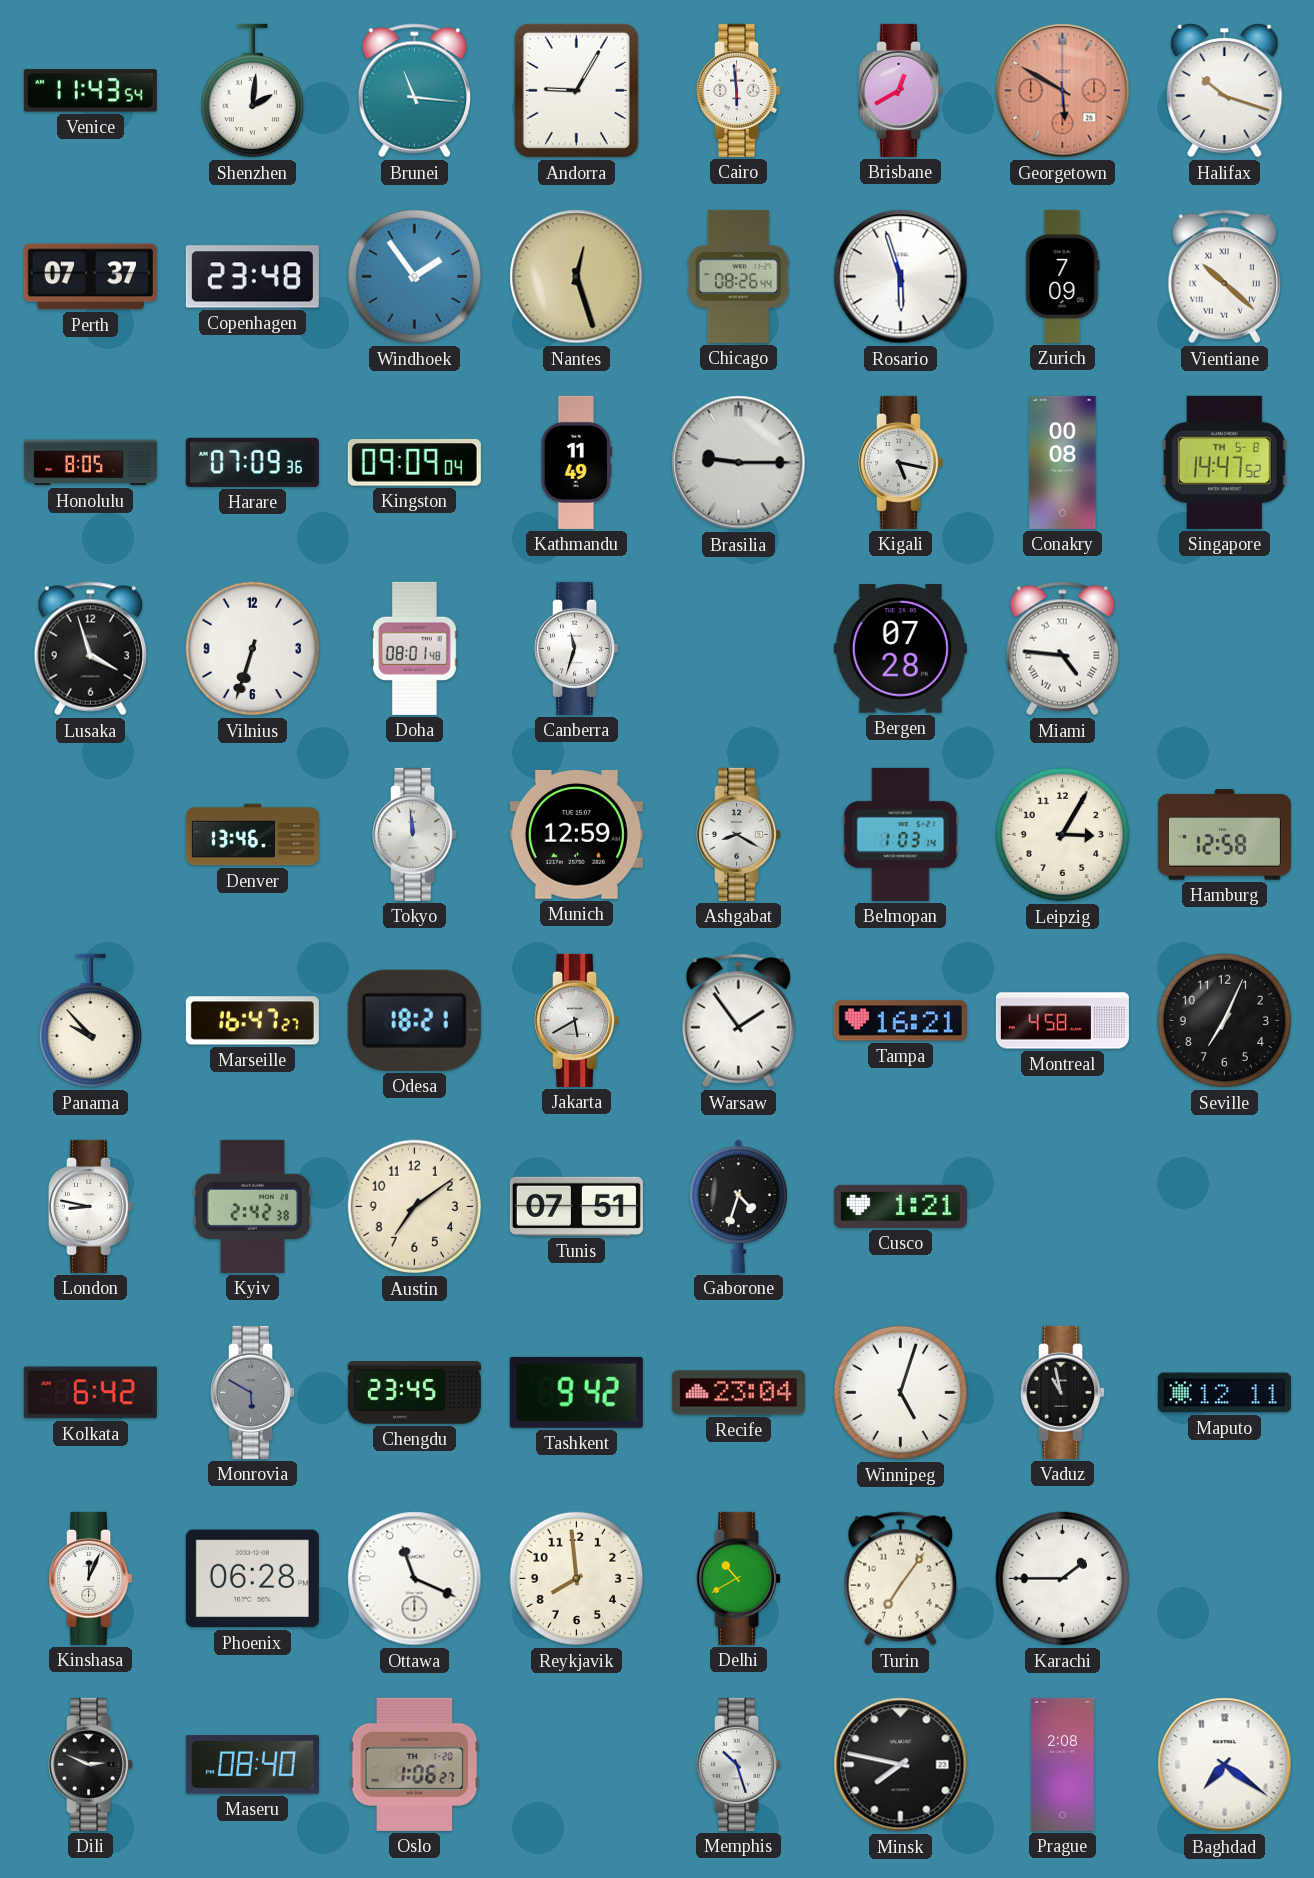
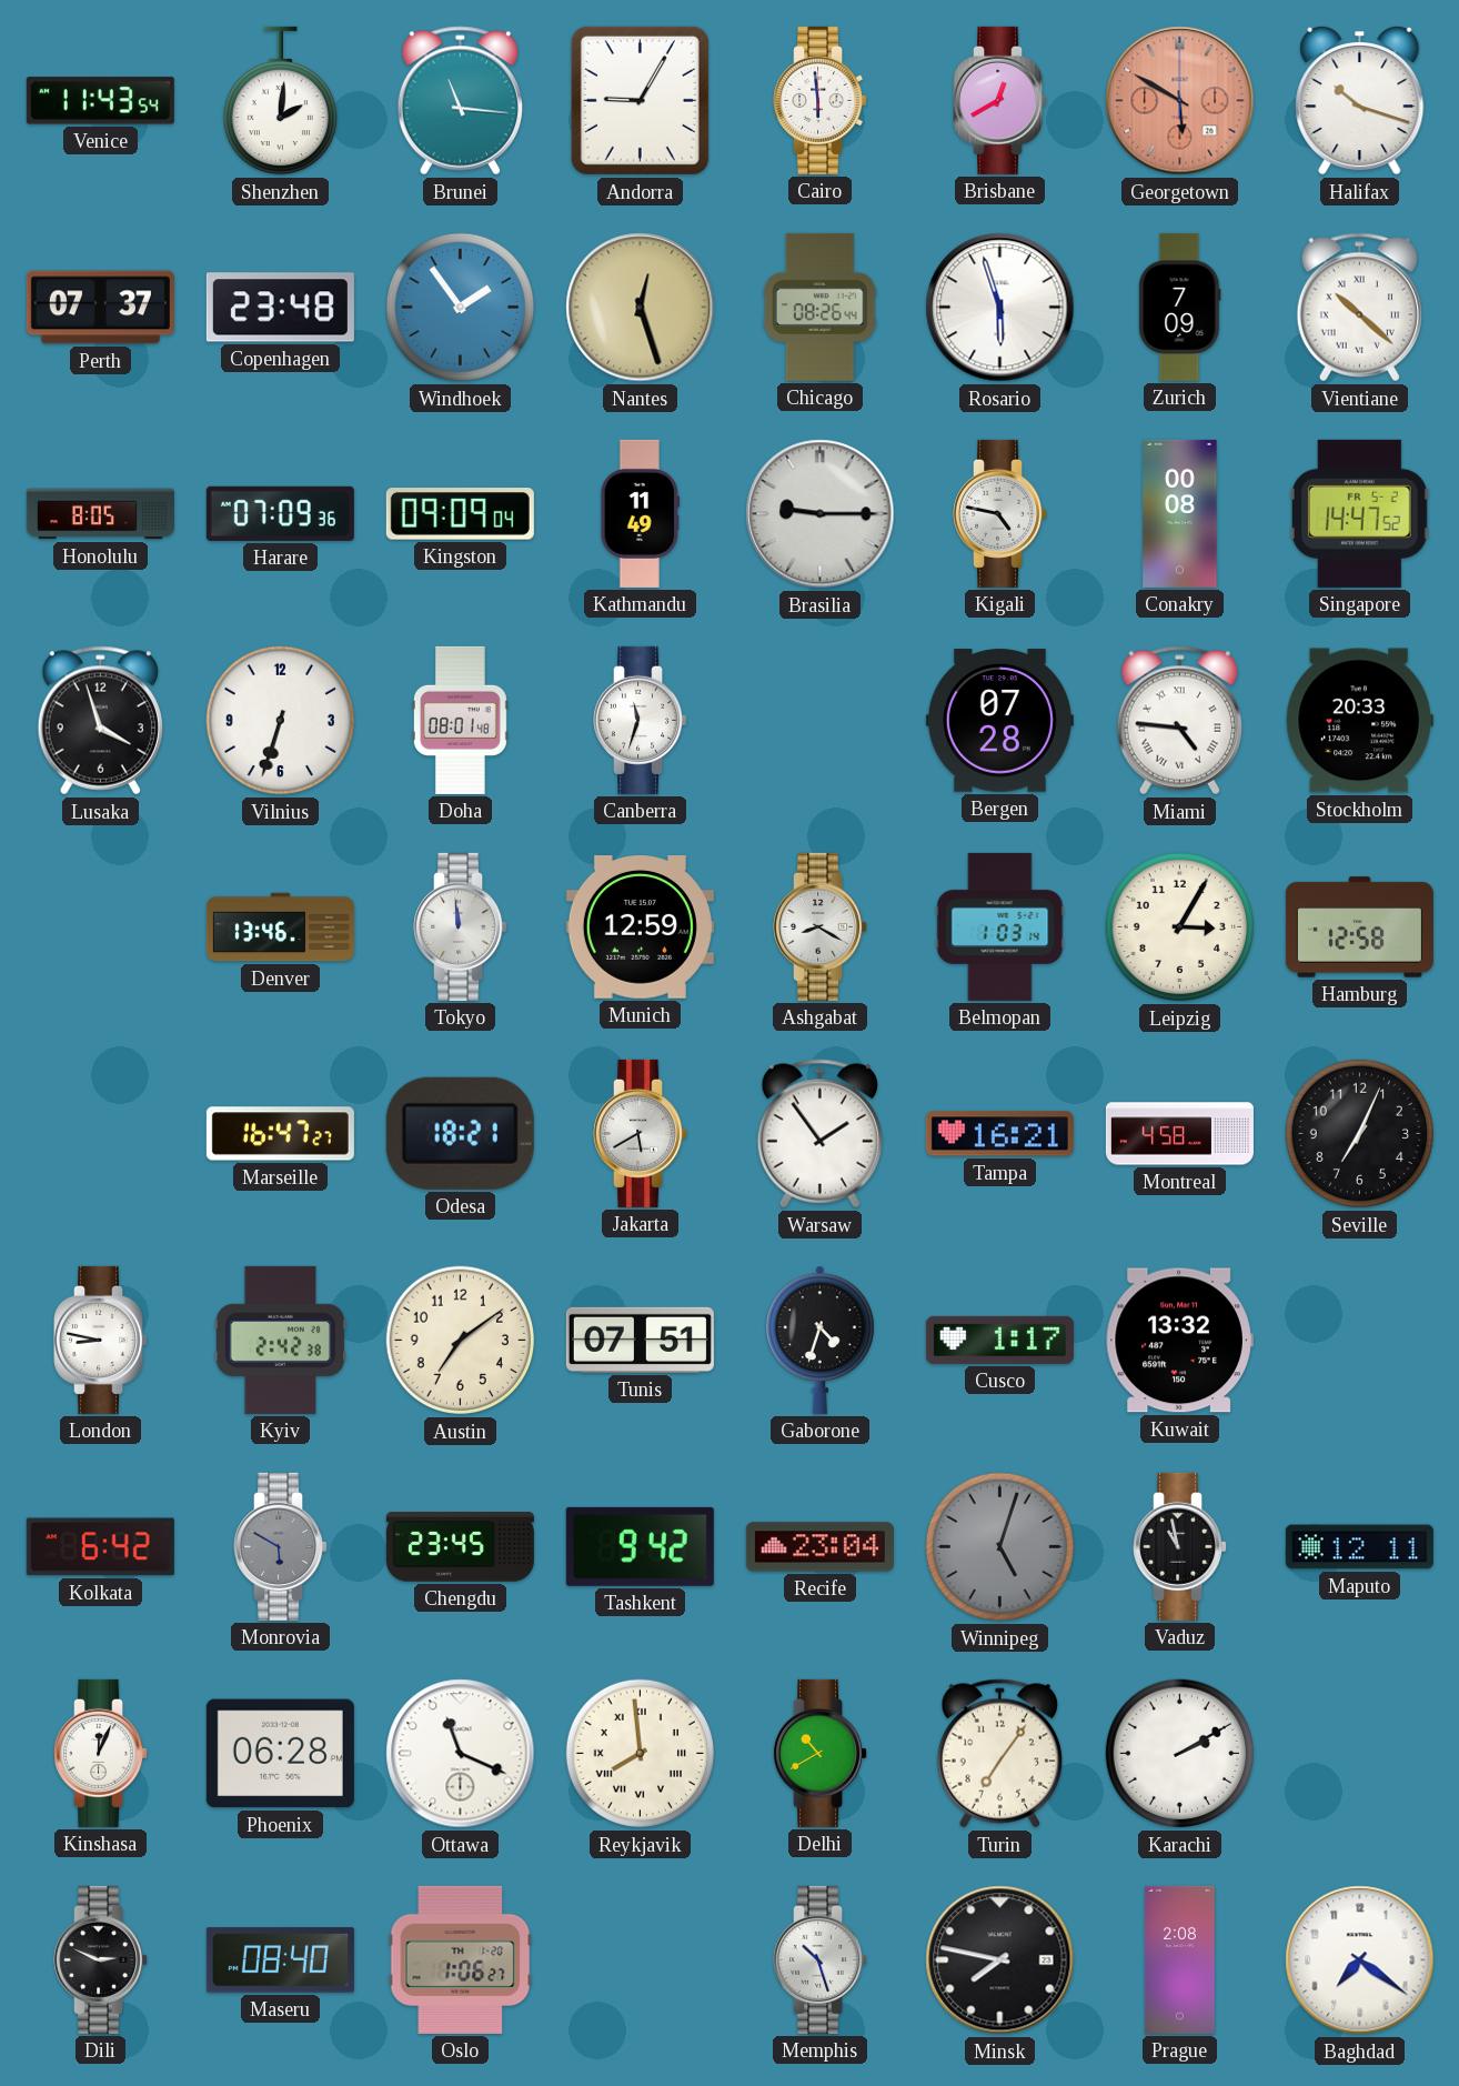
Kigali: 5:17 -> 4:47 (1000, 513)
Singapore date: TH 5-8 -> FR 5-2 (1359, 513)
Stockholm: none -> 20:33 (1359, 721)
Panama: 9:53 -> none (90, 1021)
Cusco: 1:21 -> 1:17 (999, 1340)
Kuwait: none -> 13:32 (1179, 1341)
Winnipeg dial: white -> grey (1000, 1547)
Reykjavik numerals: Arabic -> Roman (641, 1754)
Karachi: 1:45 -> 2:10 (1180, 1754)
